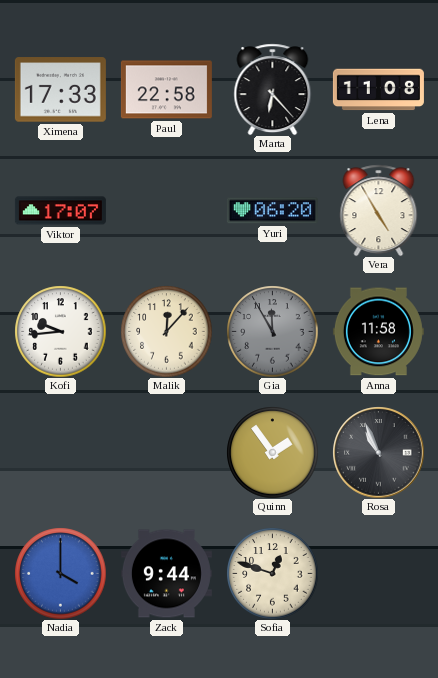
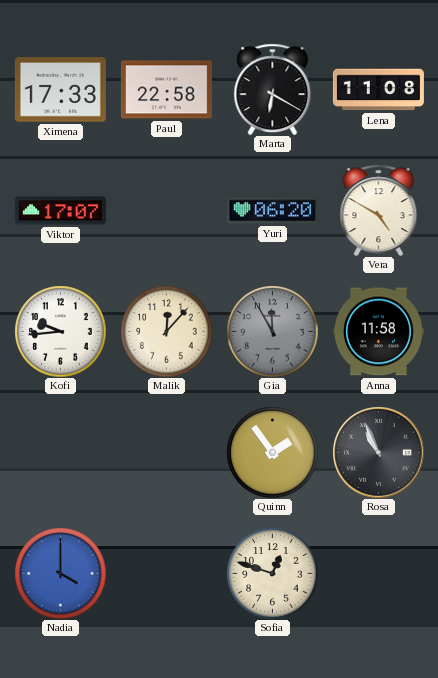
Marta: 6:23 -> 6:20 (273, 89)
Vera: 4:55 -> 4:50 (379, 210)
Zack: 9:44 -> none (166, 574)
